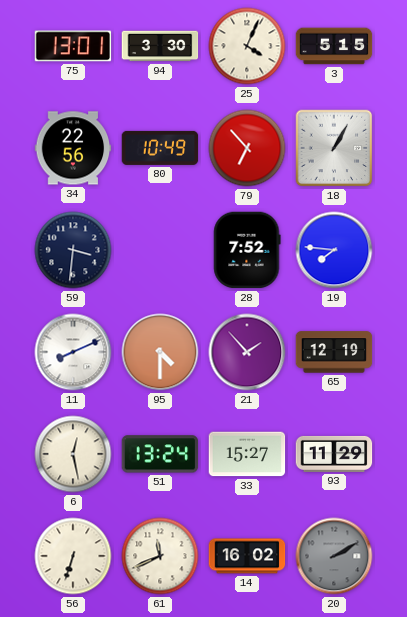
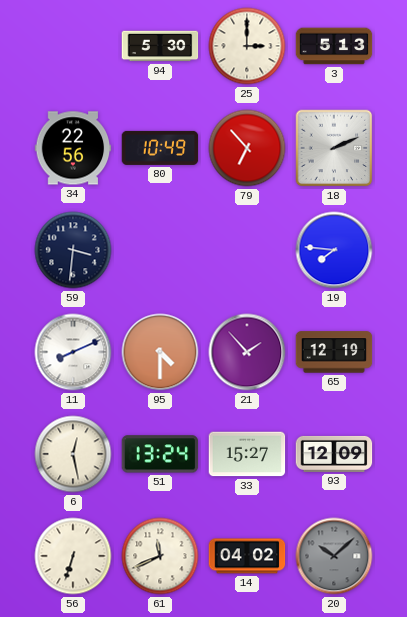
75: 13:01 -> none (73, 46)
94: 3:30 -> 5:30 (160, 46)
25: 4:04 -> 3:00 (247, 46)
3: 5:15 -> 5:13 (334, 46)
18: 1:05 -> 2:11 (334, 148)
28: 7:52 -> none (247, 250)
93: 11:29 -> 12:09 (334, 454)
14: 16:02 -> 04:02 (247, 556)
20: 2:10 -> 10:08 (334, 556)
